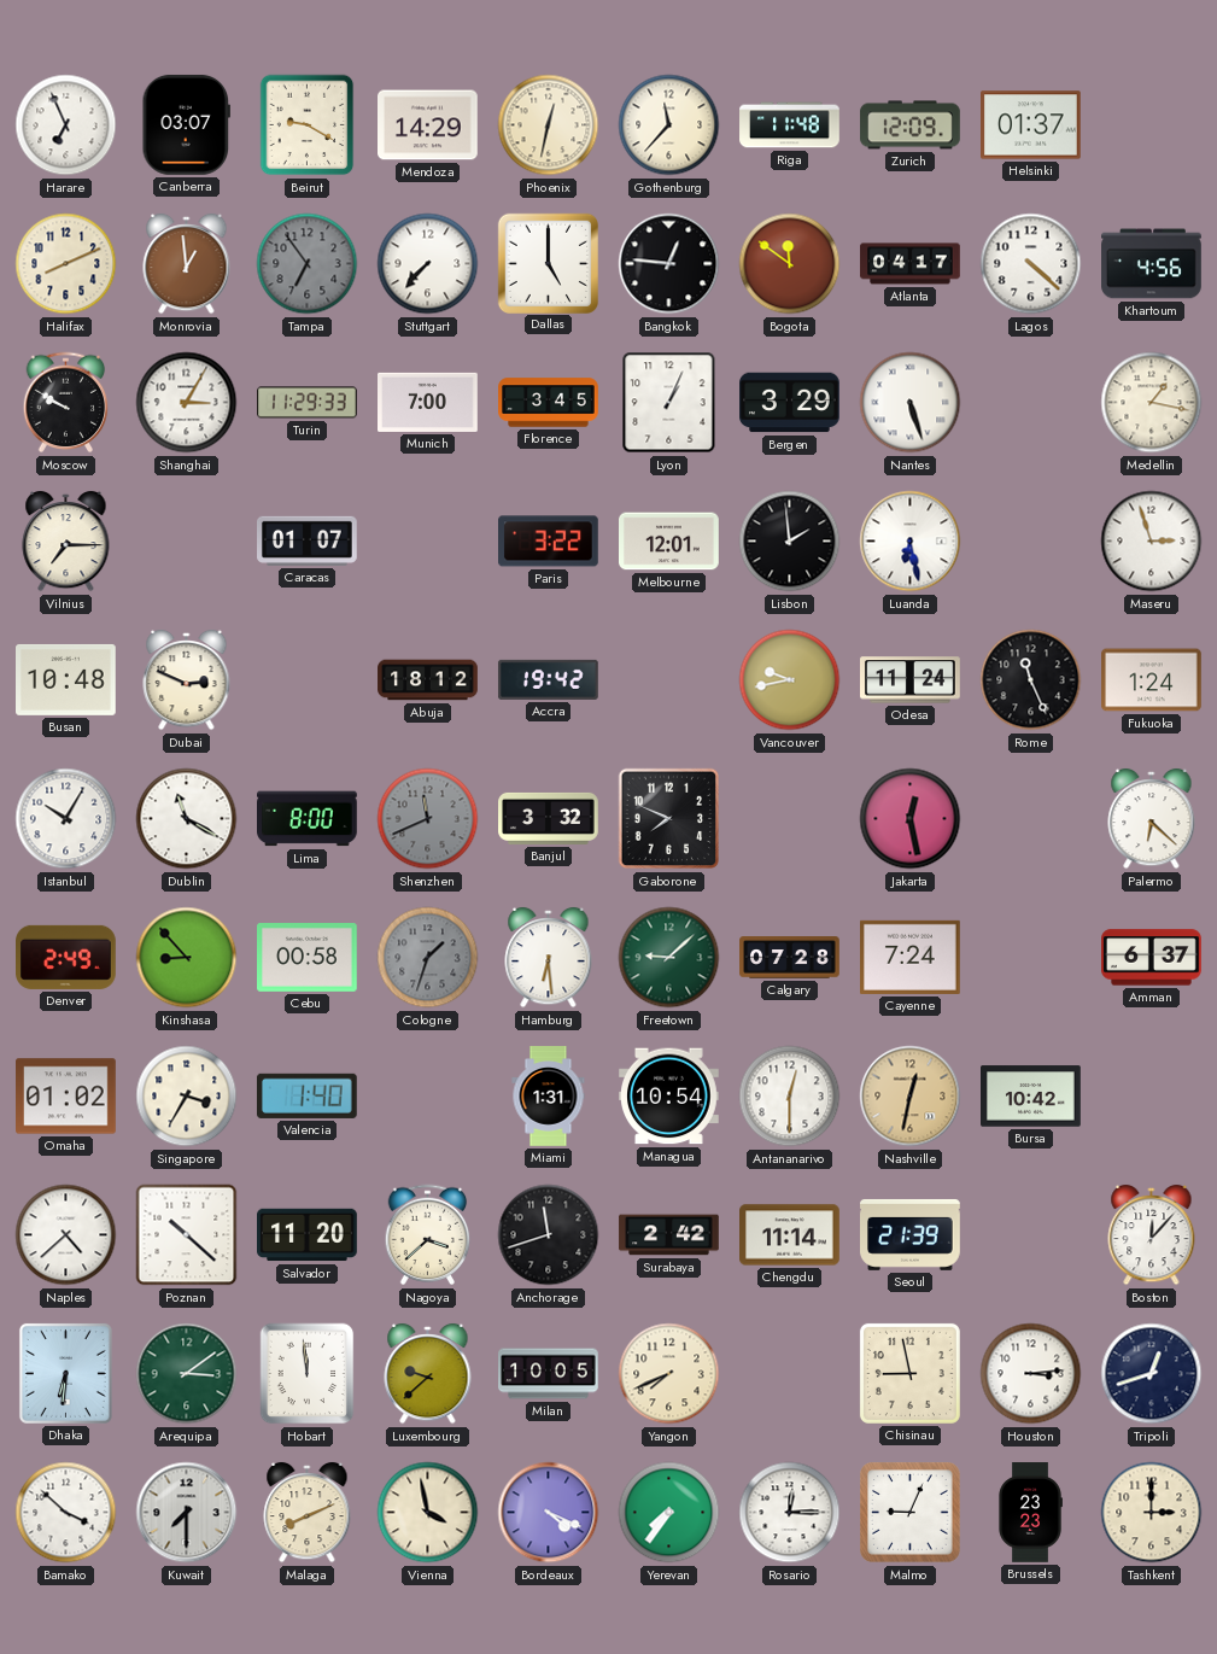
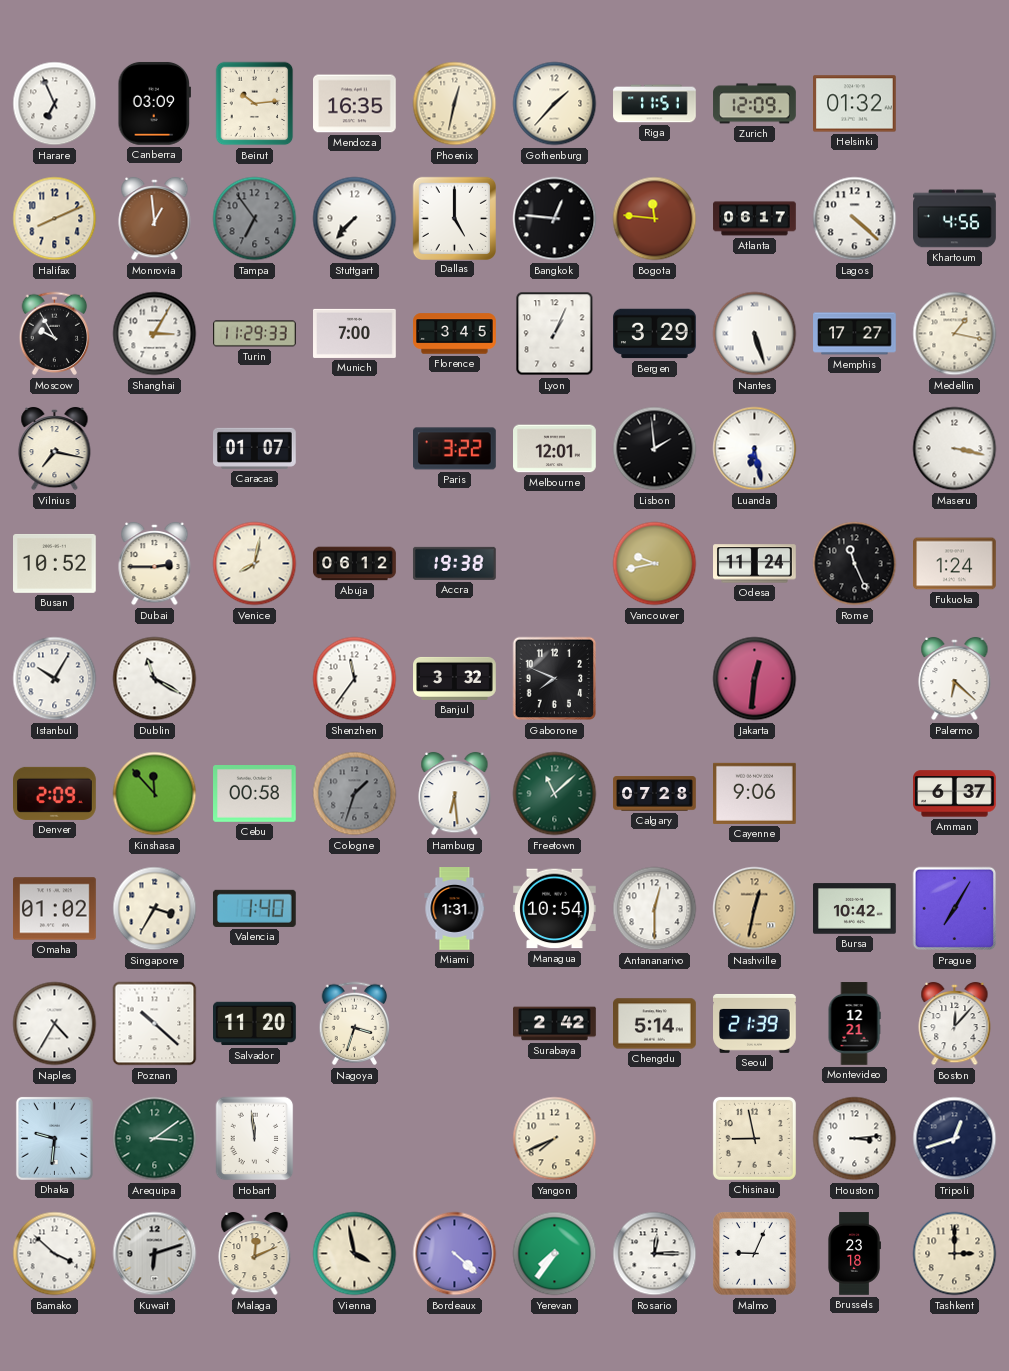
Canberra: 03:07 -> 03:09 (155, 104)
Beirut: 9:20 -> 10:14 (255, 104)
Mendoza: 14:29 -> 16:35 (355, 104)
Gothenburg: 11:37 -> 1:37 (555, 104)
Riga: 11:48 -> 11:51 (655, 104)
Helsinki: 01:37 -> 01:32 (855, 104)
Bogota: 11:51 -> 11:46 (655, 219)
Atlanta: 04:17 -> 06:17 (755, 219)
Moscow: 9:50 -> 9:55 (55, 334)
Memphis: none -> 17:27 (855, 334)
Vilnius: 7:15 -> 7:17 (55, 449)
Maseru: 2:57 -> 3:17 (955, 449)
Busan: 10:48 -> 10:52 (55, 563)
Dubai: 2:49 -> 2:45 (155, 564)
Venice: none -> 8:02 (255, 564)
Abuja: 18:12 -> 06:12 (355, 564)
Accra: 19:42 -> 19:38 (454, 563)
Lima: 8:00 -> none (308, 819)
Shenzhen: 11:41 -> 11:36 (355, 679)
Shenzhen dial: grey -> white (355, 679)
Jakarta: 12:28 -> 12:31 (755, 679)
Denver: 2:49 -> 2:09 (55, 793)
Kinshasa: 8:53 -> 11:53 (155, 794)
Freetown: 9:08 -> 11:08 (555, 794)
Cayenne: 7:24 -> 9:06 (755, 793)
Prague: none -> 7:05 (955, 909)
Naples: 4:38 -> 4:35 (55, 1024)
Nagoya: 3:38 -> 3:33 (355, 1024)
Anchorage: 11:42 -> none (549, 1235)
Chengdu: 11:14 -> 5:14 (655, 1024)
Montevideo: none -> 12:21 (854, 1024)
Dhaka: 6:31 -> 9:31 (54, 1138)
Luxembourg: 9:38 -> none (428, 1374)
Milan: 10:05 -> none (549, 1374)
Kuwait: 7:30 -> 6:12 (155, 1254)
Malaga: 8:11 -> 12:11 (255, 1254)
Bordeaux: 4:19 -> 4:22 (455, 1254)
Brussels: 23:23 -> 23:18 (854, 1254)
